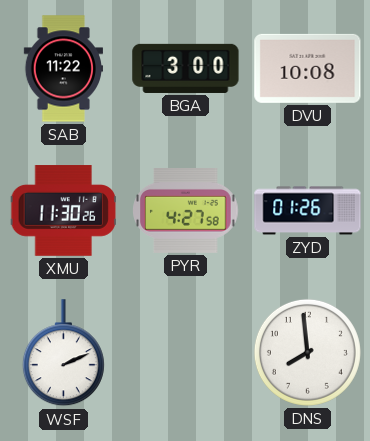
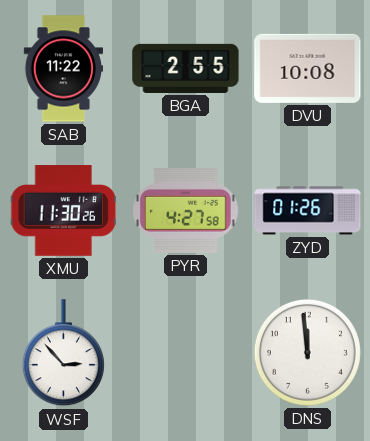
BGA: 3:00 -> 2:55 (186, 68)
WSF: 2:11 -> 2:53 (63, 353)
DNS: 7:59 -> 11:59 (307, 352)
